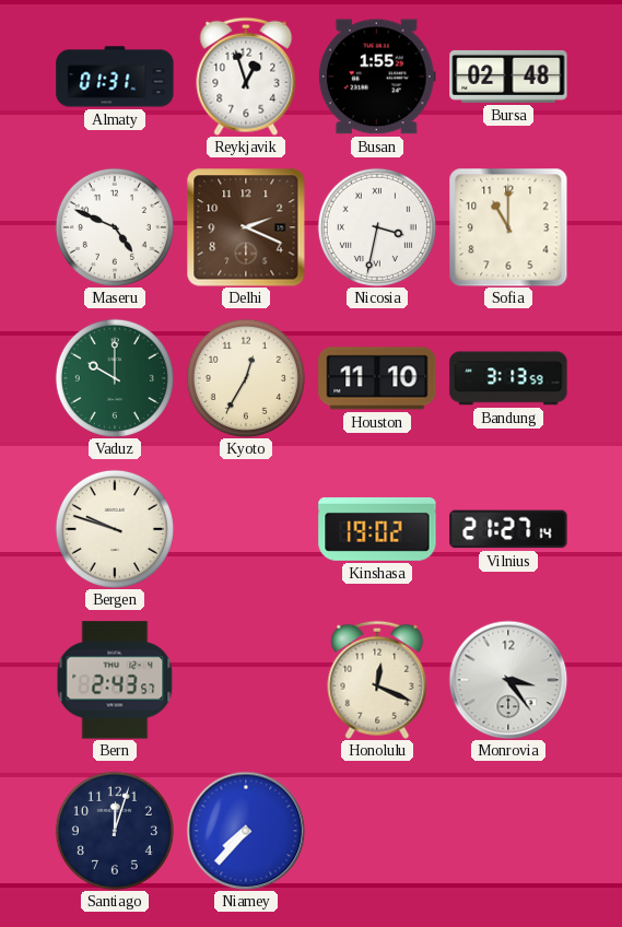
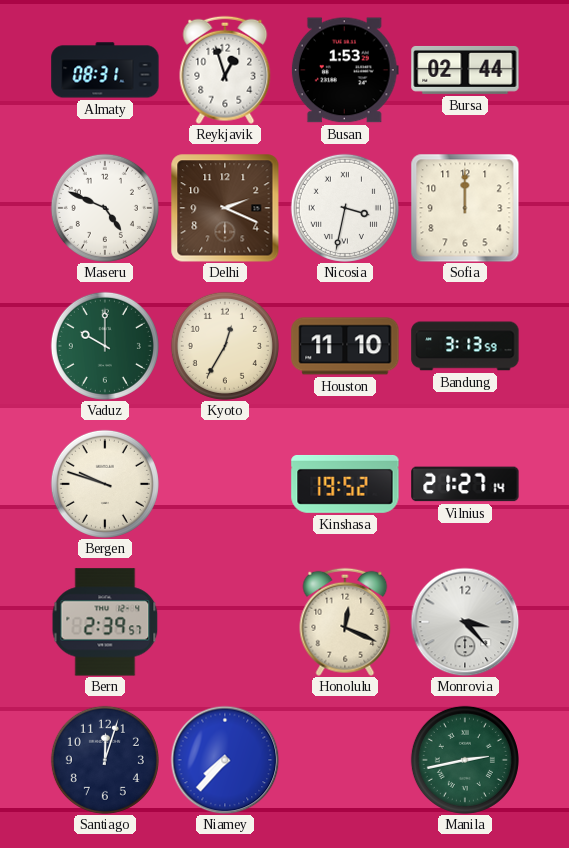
Almaty: 01:31 -> 08:31 (105, 70)
Busan: 1:55 -> 1:53 (345, 70)
Bursa: 02:48 -> 02:44 (465, 70)
Sofia: 11:00 -> 12:00 (465, 208)
Kinshasa: 19:02 -> 19:52 (345, 484)
Bern: 2:43 -> 2:39 (105, 622)
Monrovia: 3:24 -> 3:23 (465, 622)
Manila: none -> 2:43 (465, 760)
